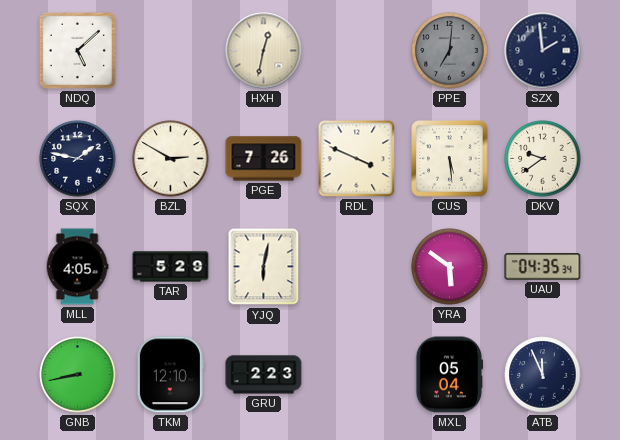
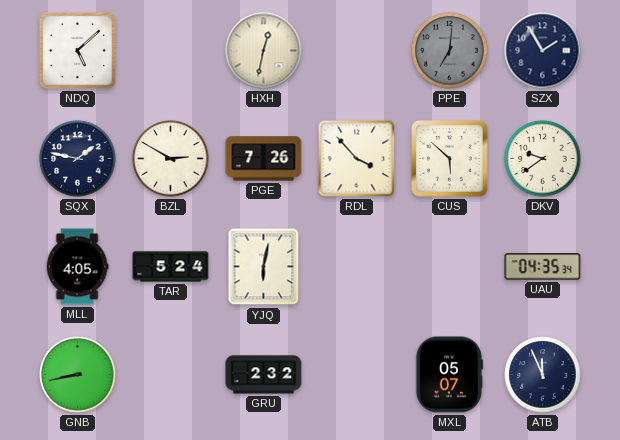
SZX: 1:59 -> 1:55 (543, 51)
RDL: 3:49 -> 3:53 (357, 159)
CUS: 5:29 -> 5:52 (450, 159)
TAR: 5:29 -> 5:24 (171, 267)
YRA: 5:51 -> none (450, 267)
TKM: 12:10 -> none (170, 375)
GRU: 2:23 -> 2:32 (264, 375)
MXL: 05:04 -> 05:07 (449, 375)
